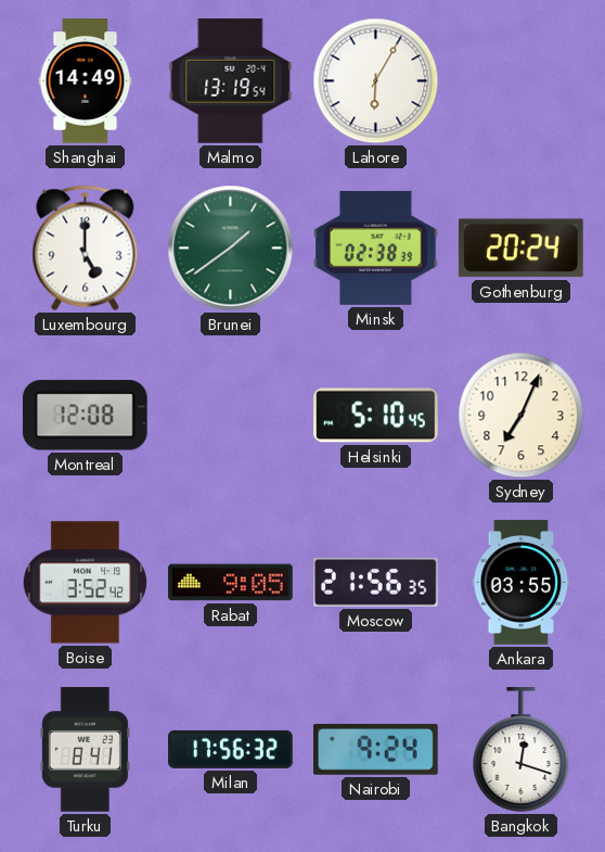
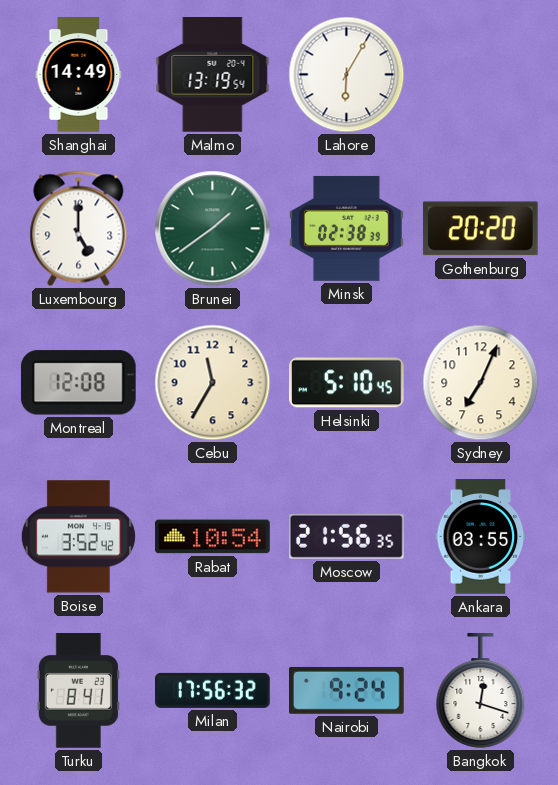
Gothenburg: 20:24 -> 20:20 (480, 229)
Cebu: none -> 11:35 (213, 383)
Rabat: 9:05 -> 10:54 (213, 537)
